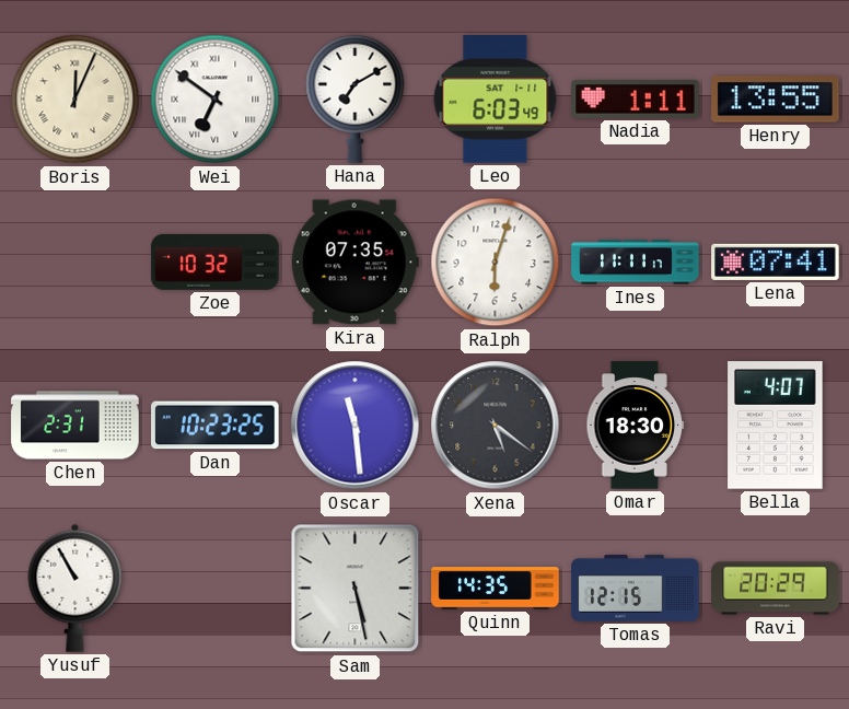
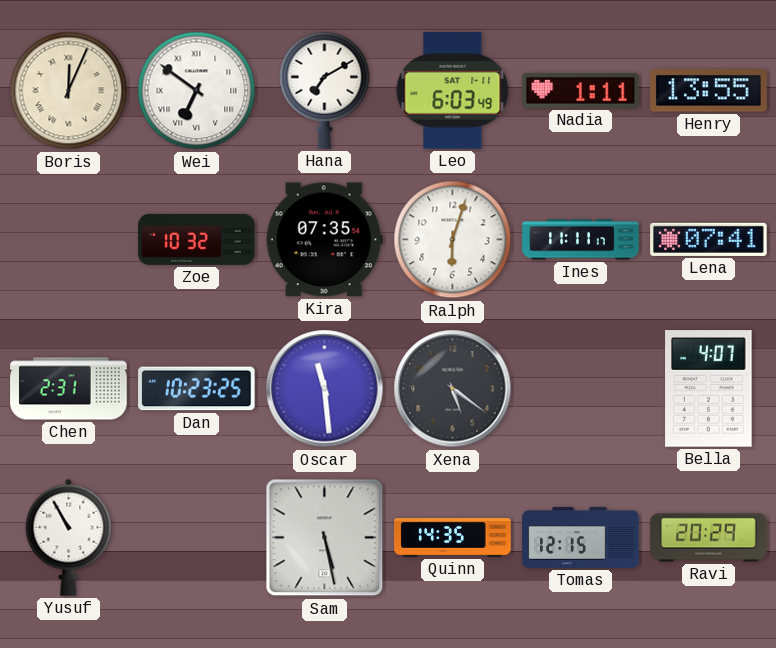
Omar: 18:30 -> none (636, 426)
